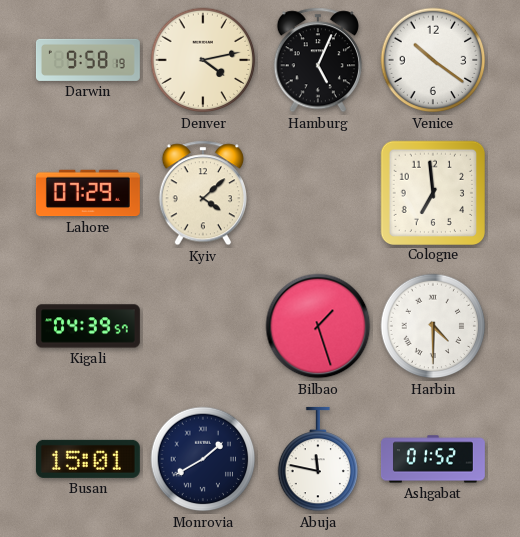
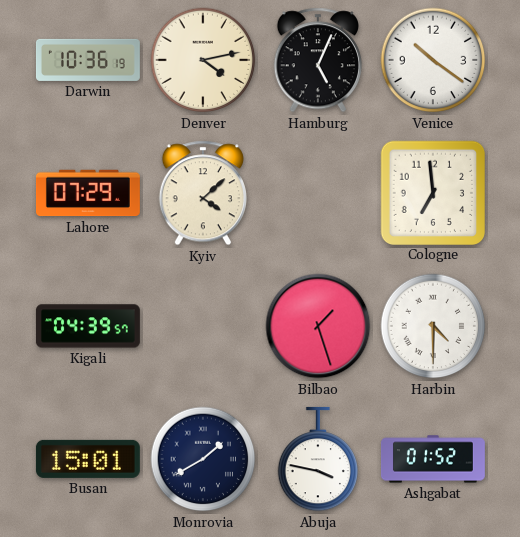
Darwin: 9:58 -> 10:36 (88, 60)
Abuja: 11:47 -> 3:47 (318, 459)
